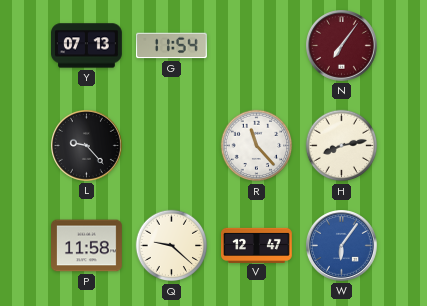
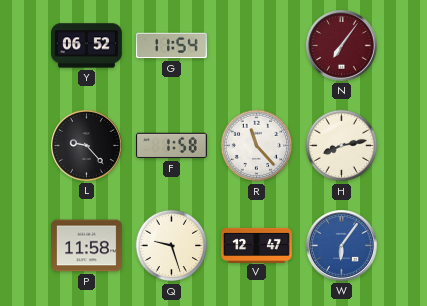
Y: 07:13 -> 06:52 (87, 46)
F: none -> 1:58 (172, 146)
Q: 9:22 -> 9:27 (172, 246)
